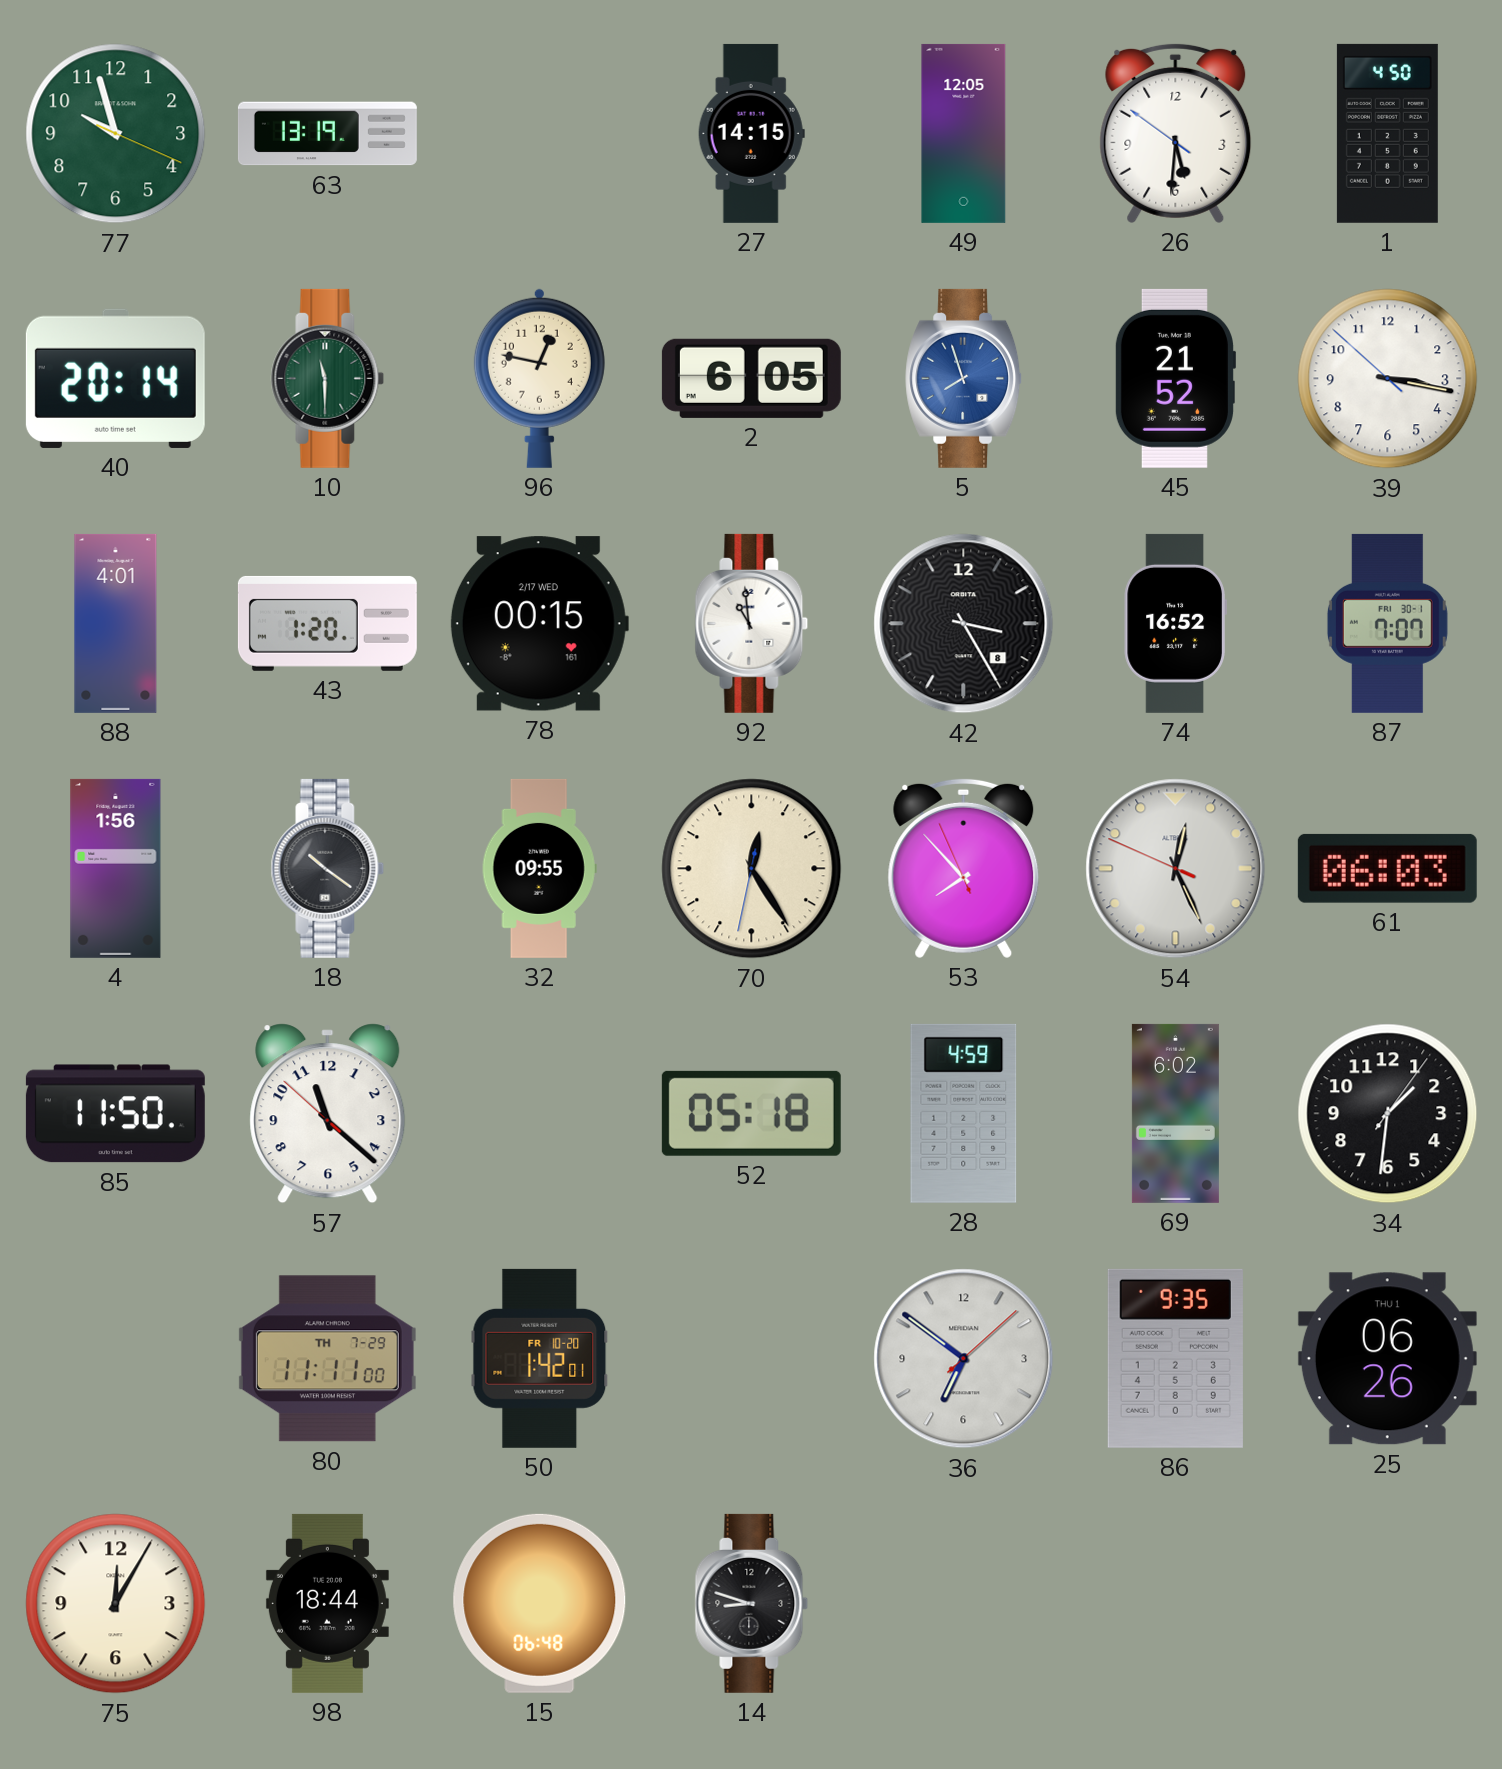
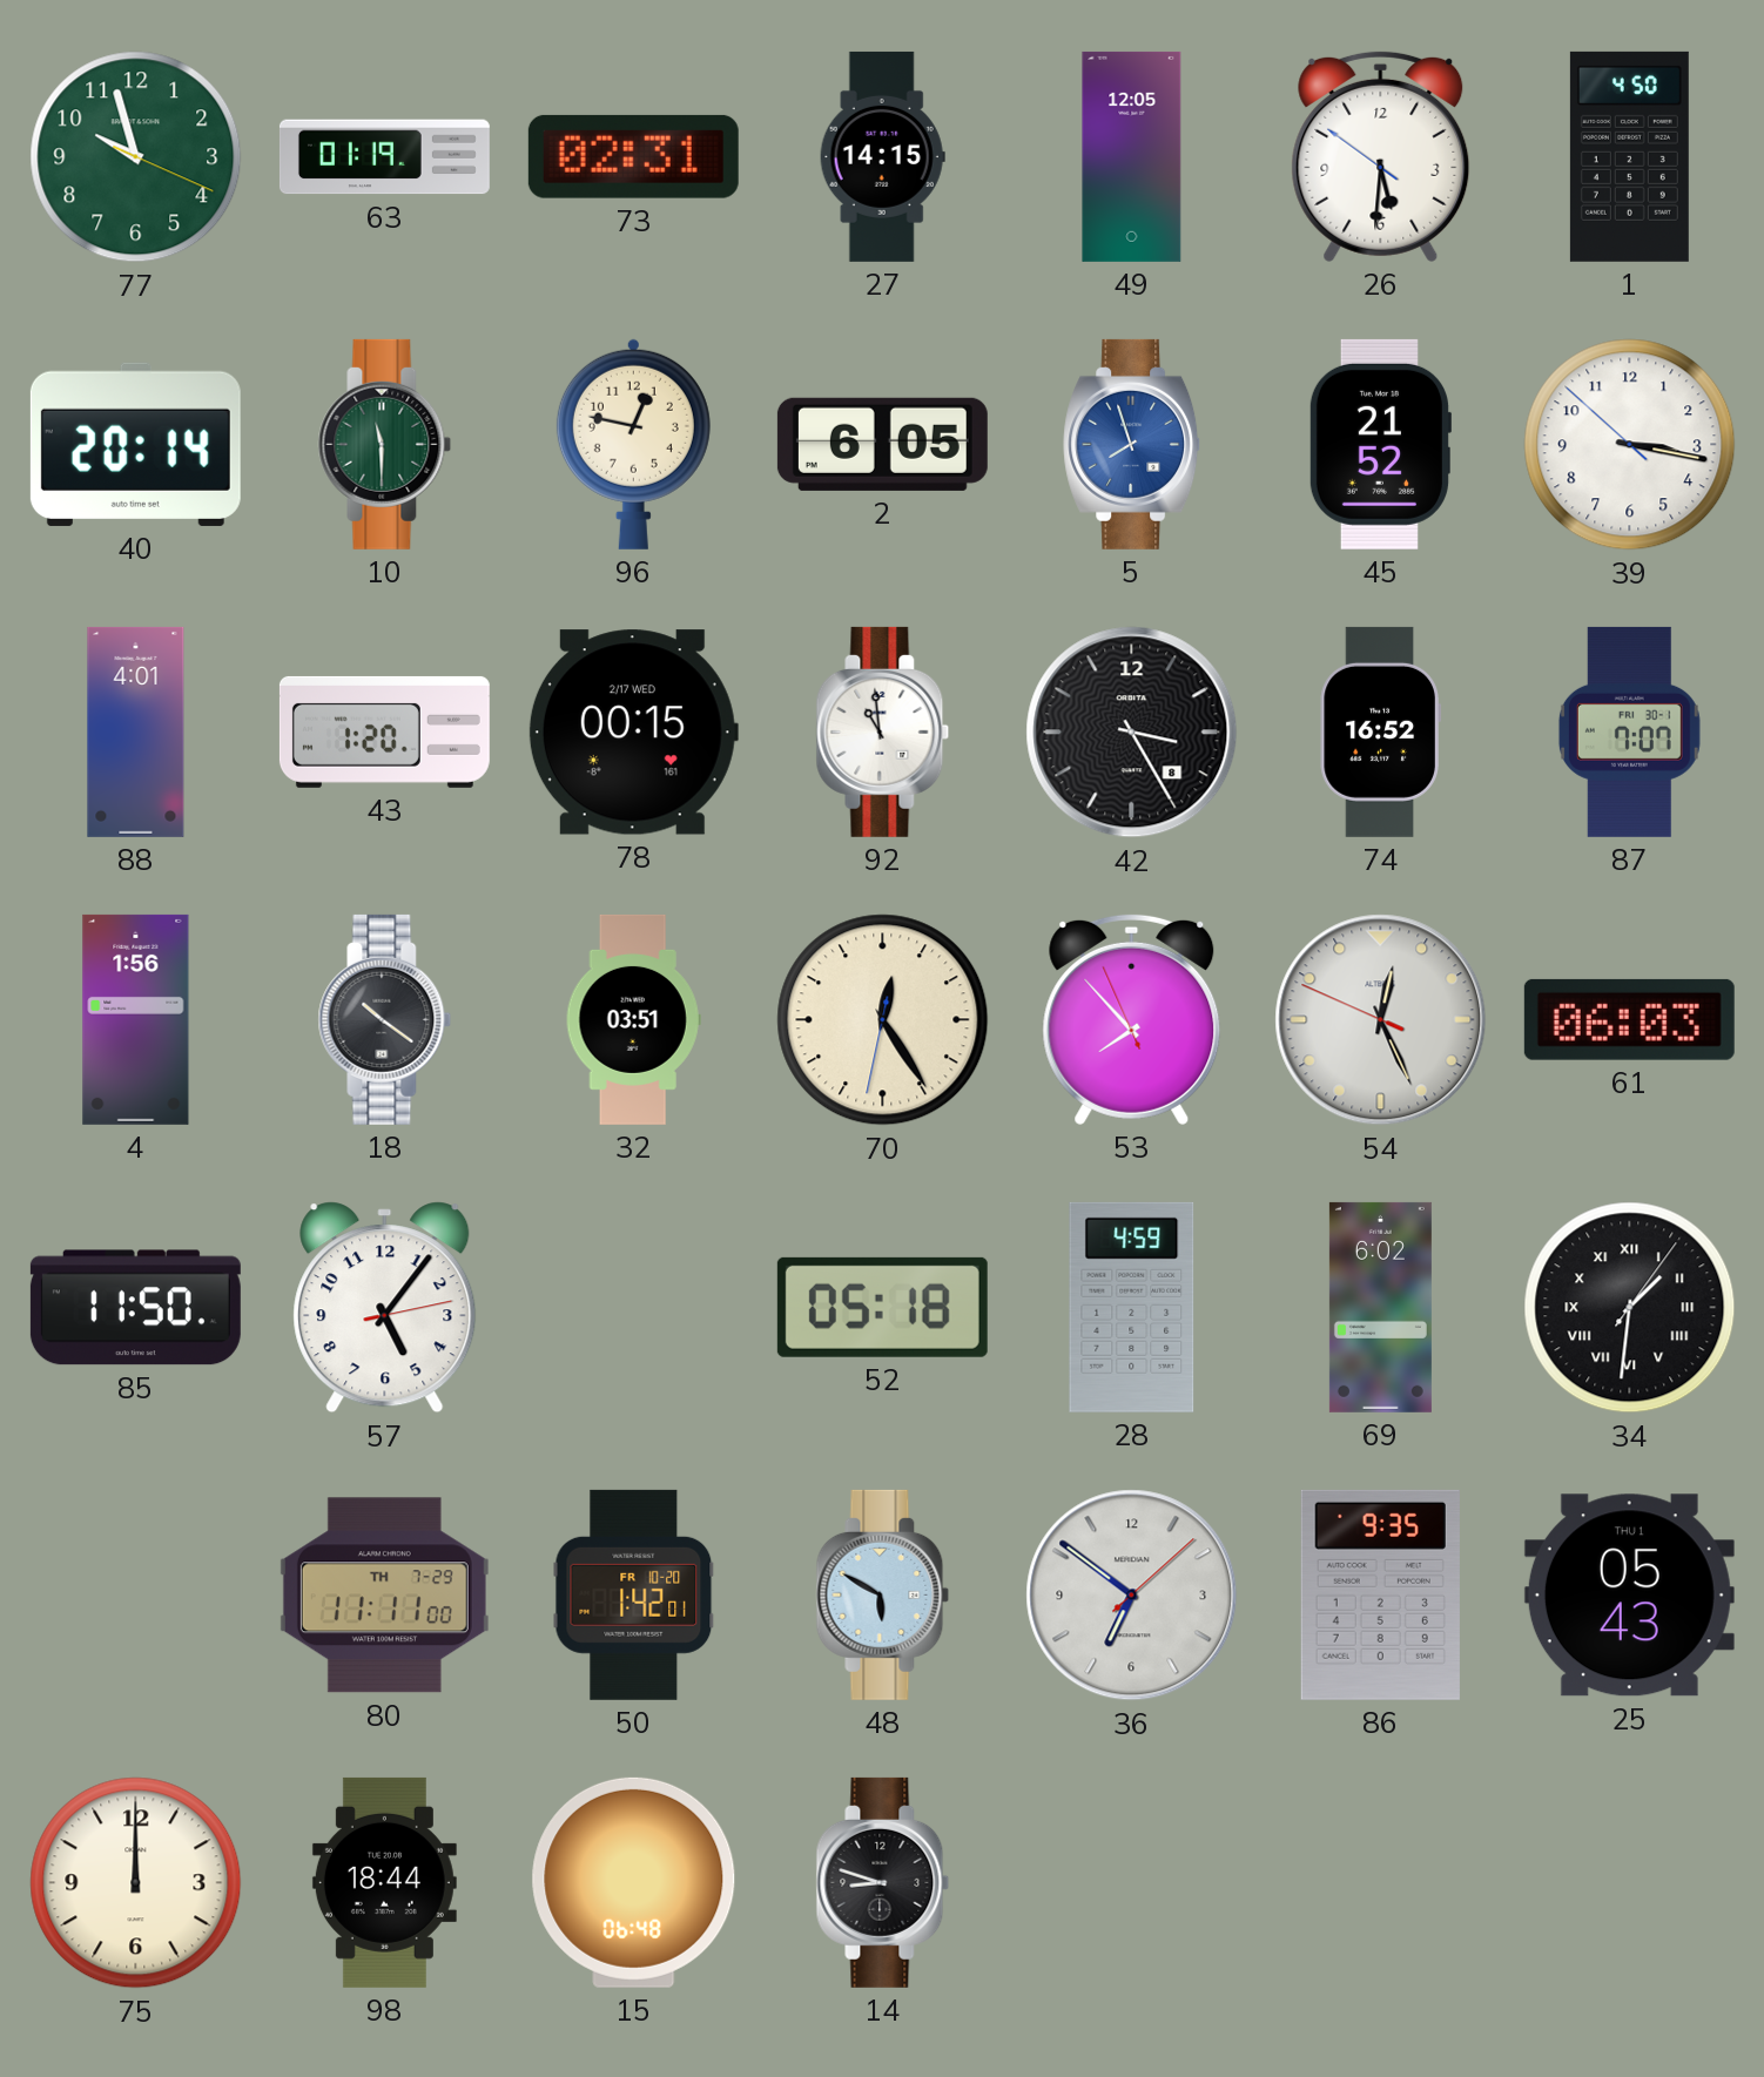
63: 13:19 -> 01:19 (384, 157)
73: none -> 02:31 (633, 156)
32: 09:55 -> 03:51 (633, 1019)
57: 11:21 -> 5:06 (385, 1308)
34 numerals: Arabic -> Roman (1630, 1308)
48: none -> 5:50 (883, 1594)
25: 06:26 -> 05:43 (1629, 1596)
75: 12:05 -> 12:00 (136, 1883)
